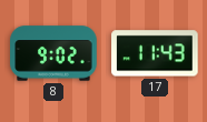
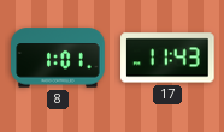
8: 9:02 -> 1:01 (58, 58)
